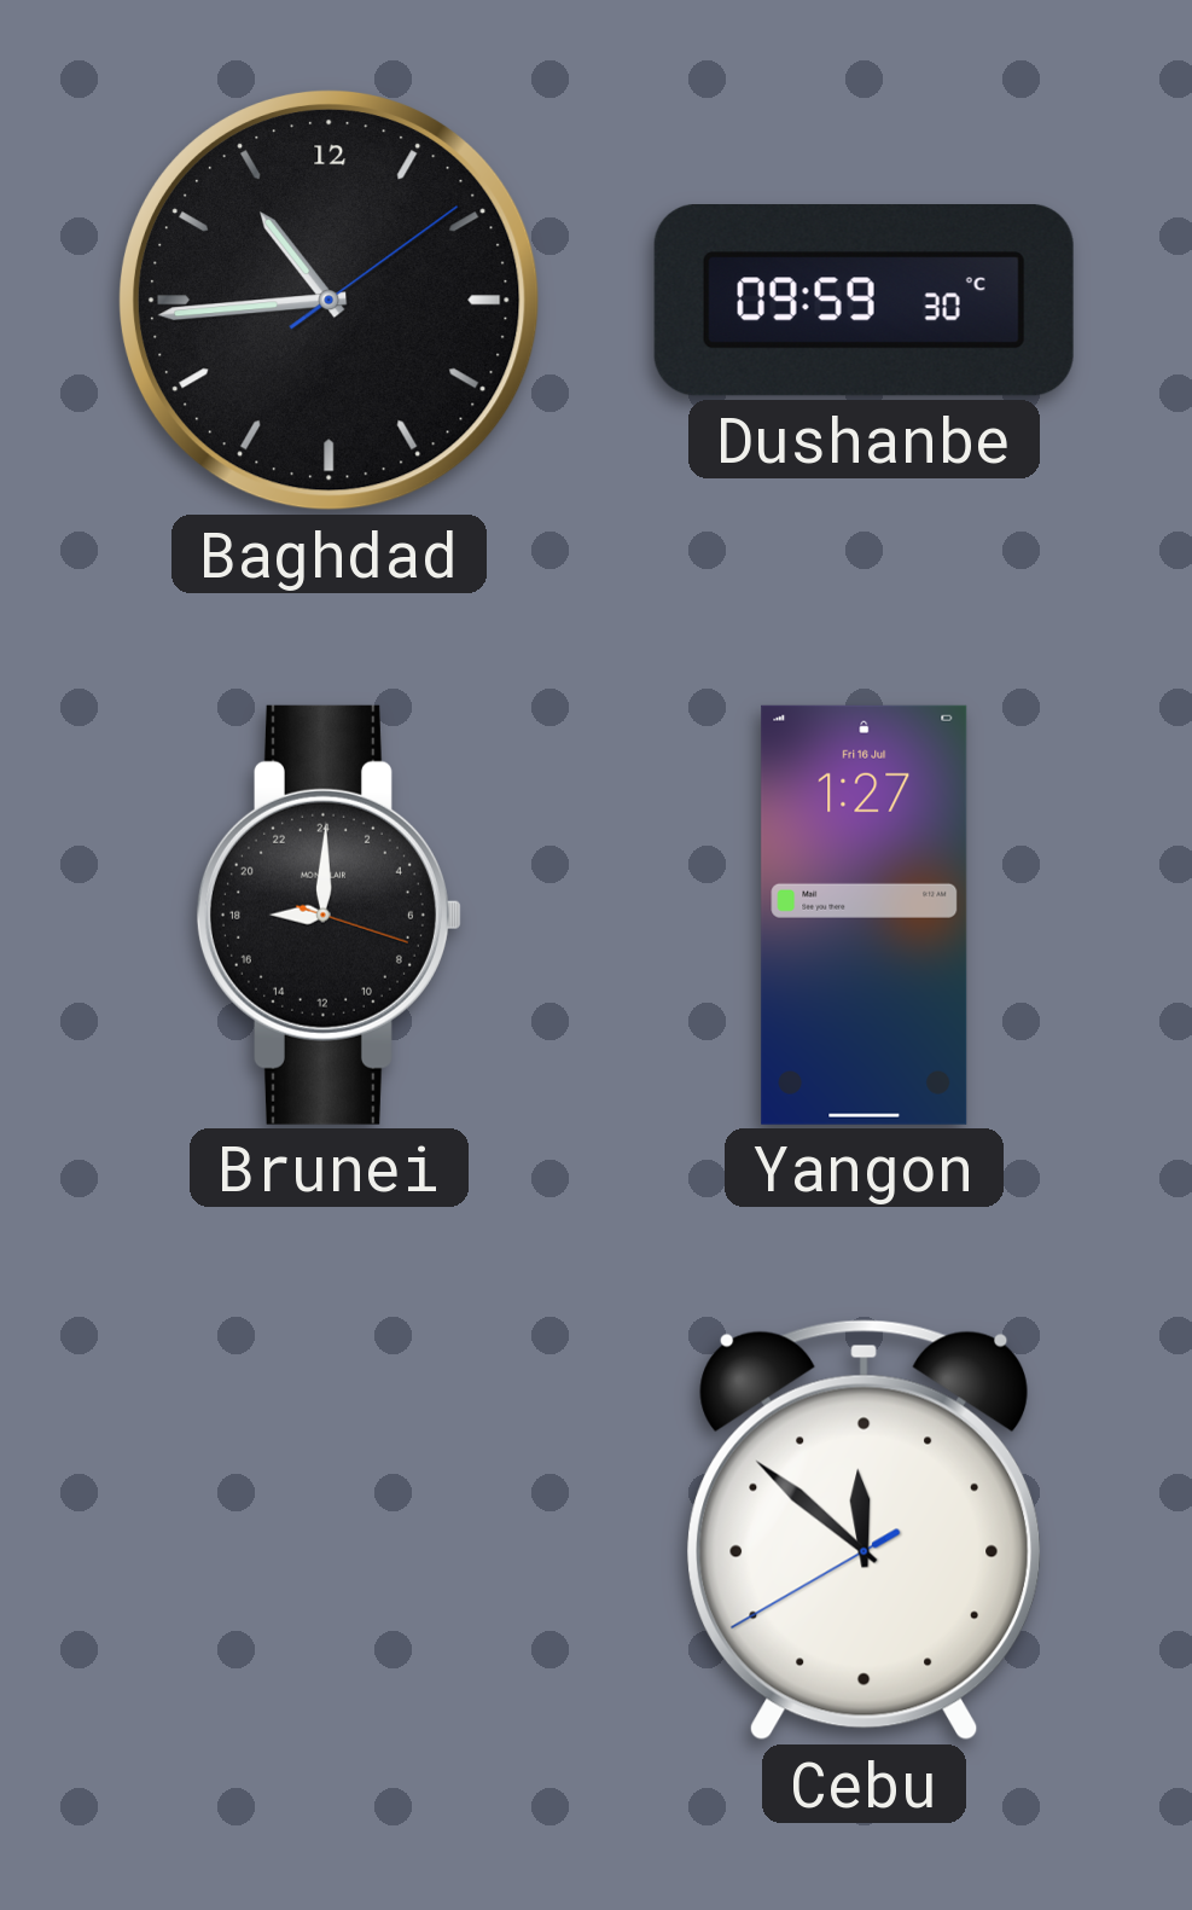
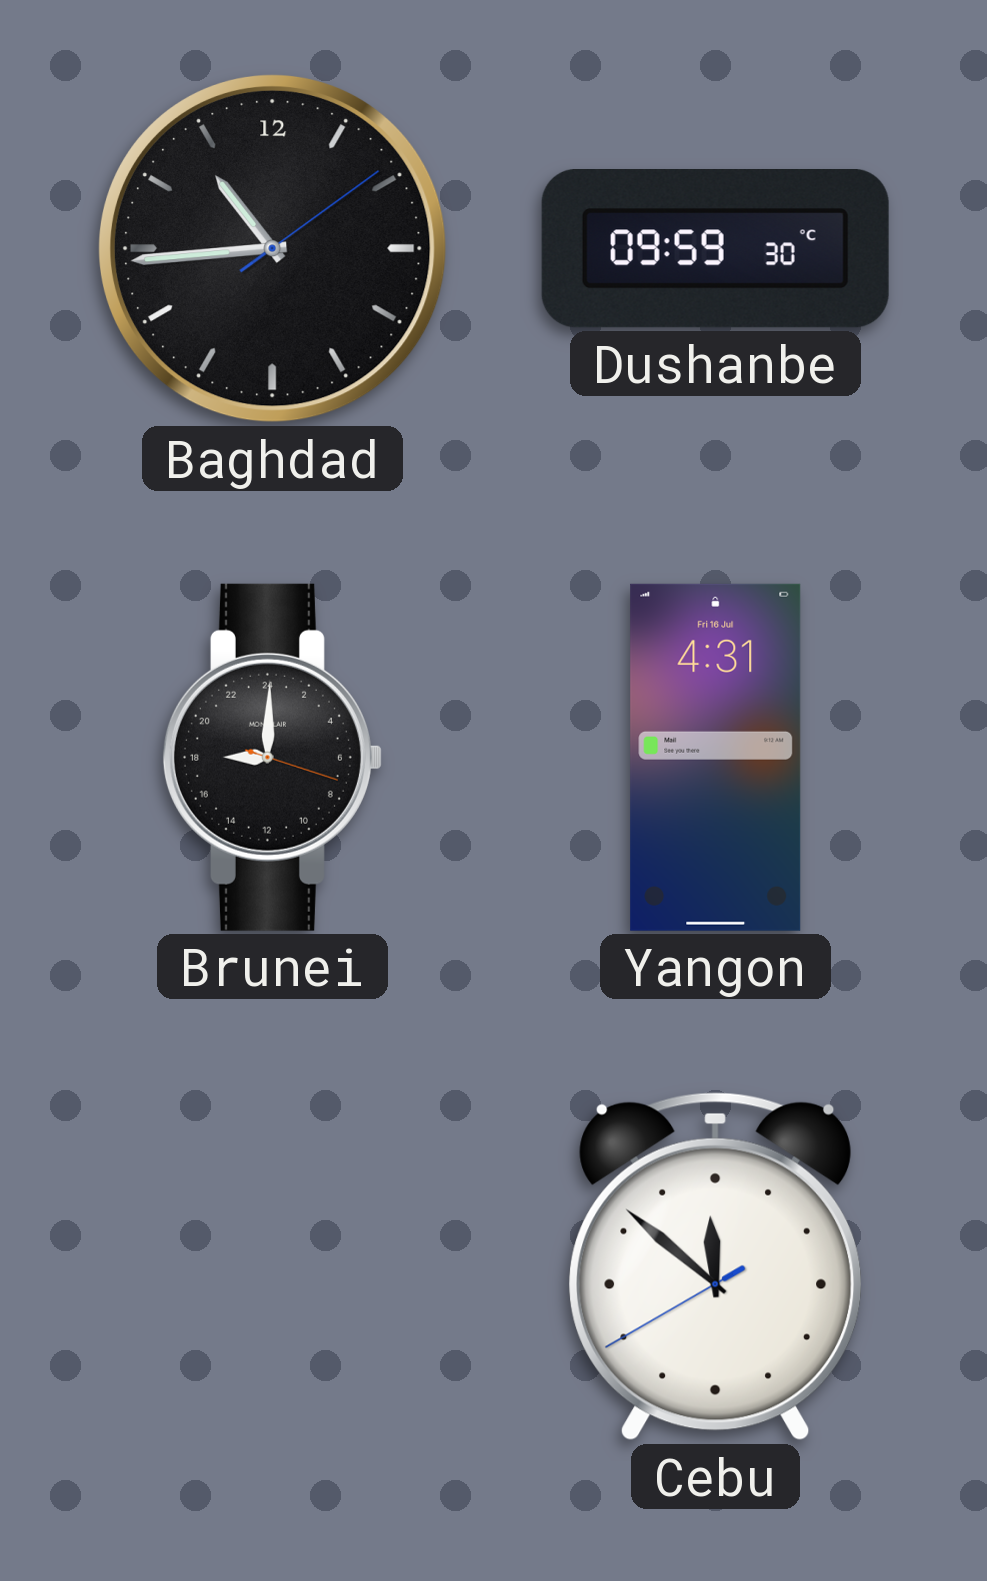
Yangon: 1:27 -> 4:31 (716, 757)
